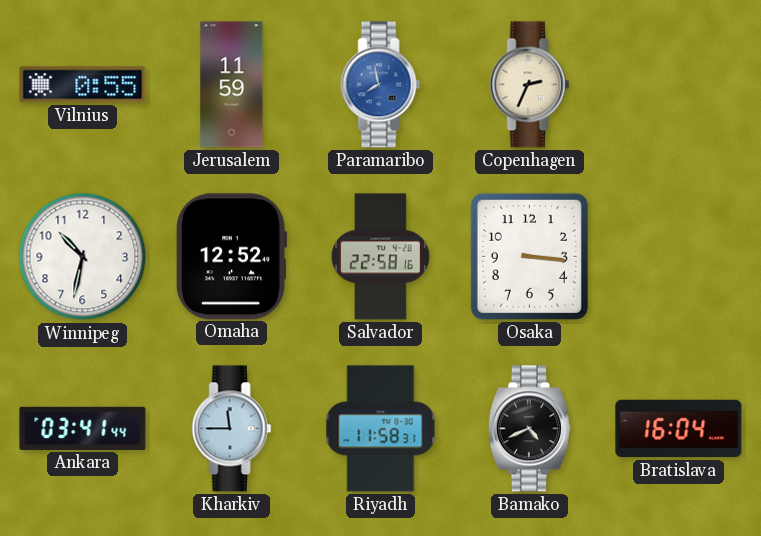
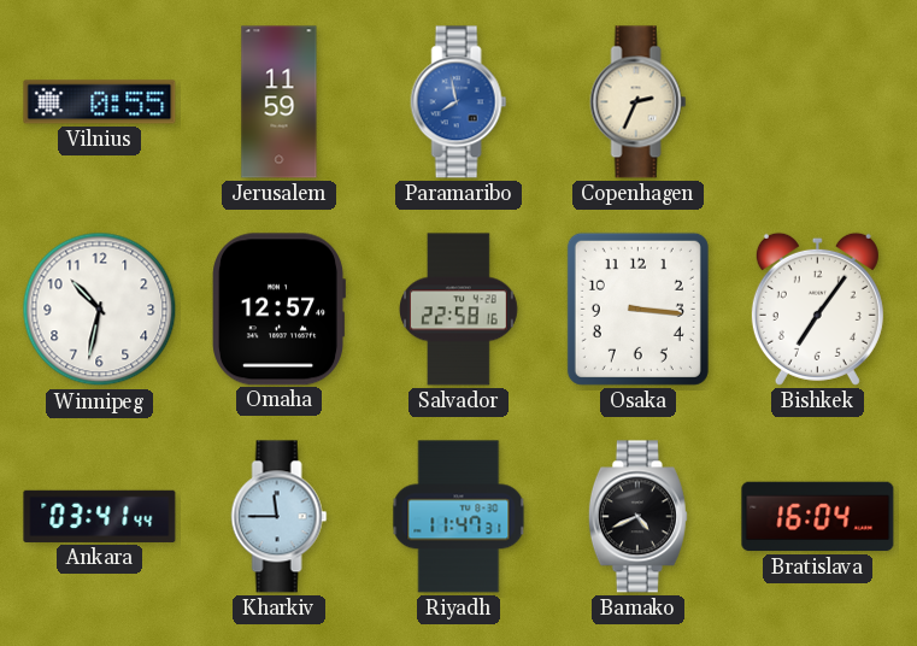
Omaha: 12:52 -> 12:57 (278, 310)
Bishkek: none -> 7:06 (817, 309)
Riyadh: 11:58 -> 11:47 (459, 517)
